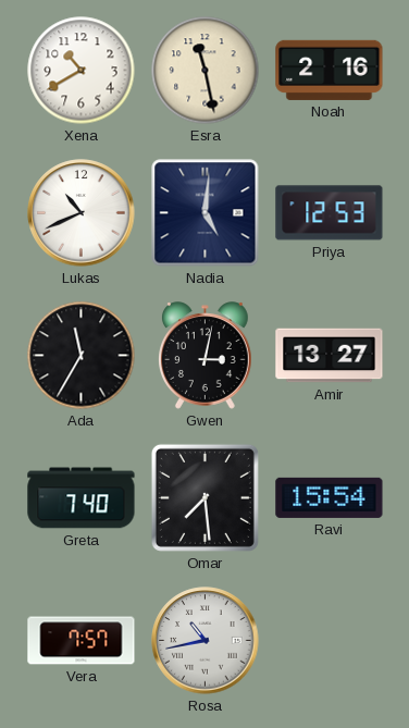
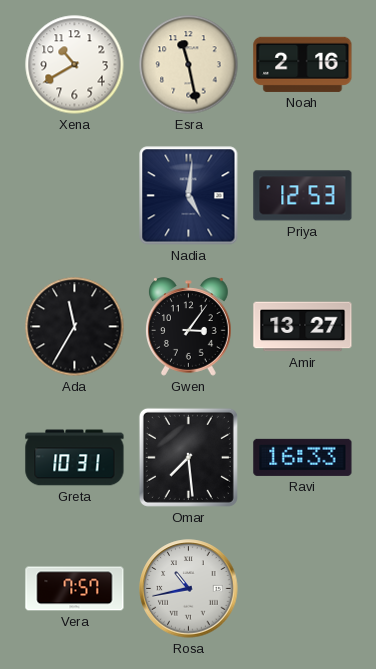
Lukas: 10:41 -> none (82, 213)
Gwen: 3:02 -> 3:06 (189, 327)
Greta: 7:40 -> 10:31 (75, 458)
Ravi: 15:54 -> 16:33 (303, 457)
